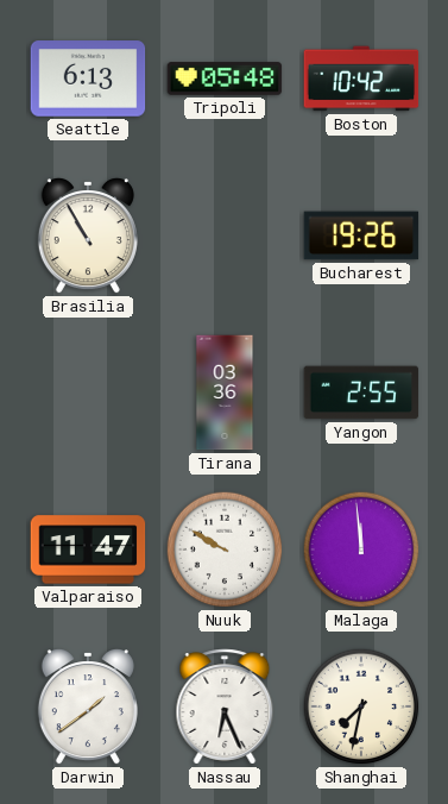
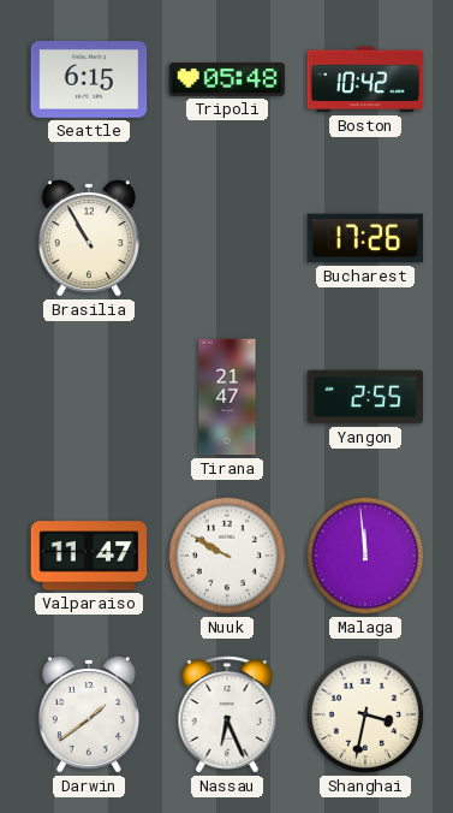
Seattle: 6:13 -> 6:15 (89, 79)
Bucharest: 19:26 -> 17:26 (365, 238)
Tirana: 03:36 -> 21:47 (227, 397)
Shanghai: 7:32 -> 3:32 (365, 714)
